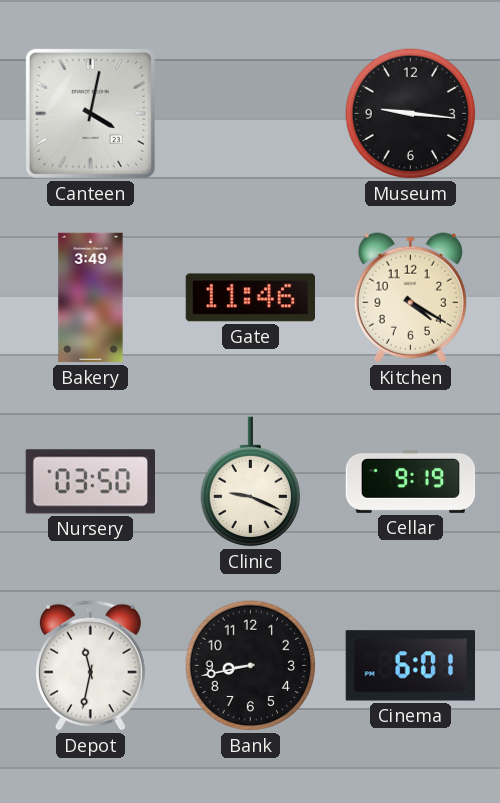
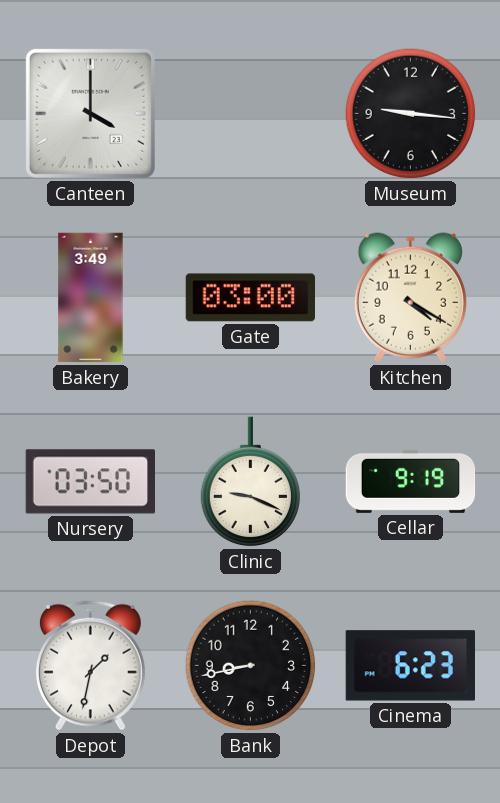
Canteen: 4:02 -> 4:00 (90, 113)
Gate: 11:46 -> 03:00 (250, 298)
Depot: 11:32 -> 1:32 (90, 665)
Cinema: 6:01 -> 6:23 (410, 666)
